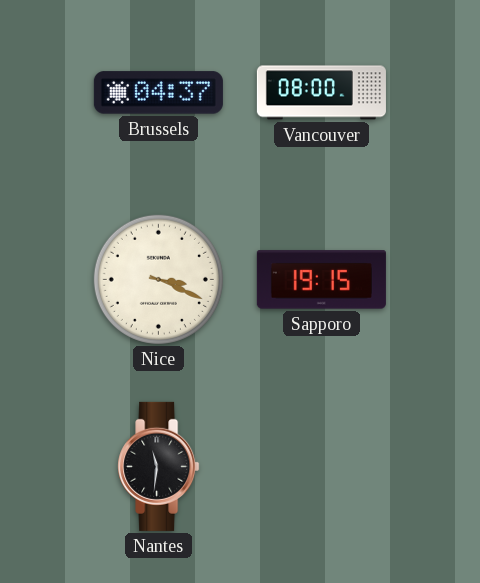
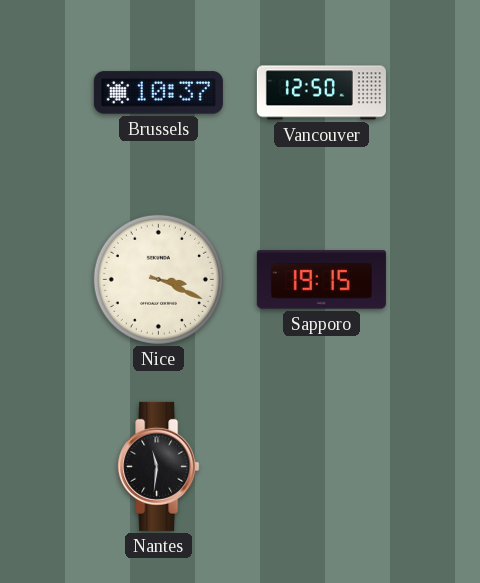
Brussels: 04:37 -> 10:37 (158, 93)
Vancouver: 08:00 -> 12:50 (321, 93)
